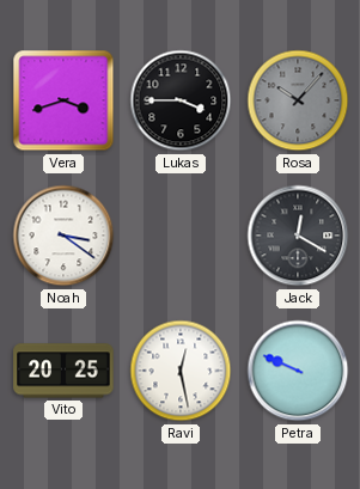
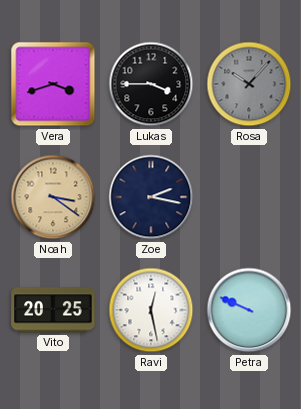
Noah dial: white -> champagne (53, 197)
Zoe: none -> 2:17 (151, 197)
Jack: 12:20 -> none (298, 236)
